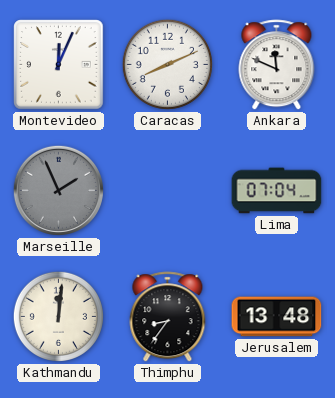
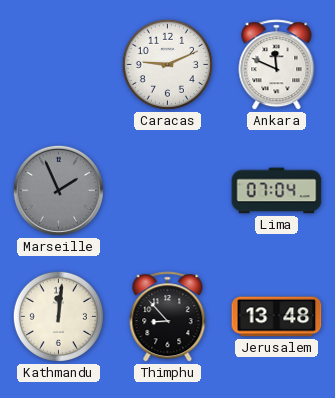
Montevideo: 12:04 -> none (59, 65)
Caracas: 8:11 -> 9:11 (167, 64)
Thimphu: 8:36 -> 8:53 (168, 317)
